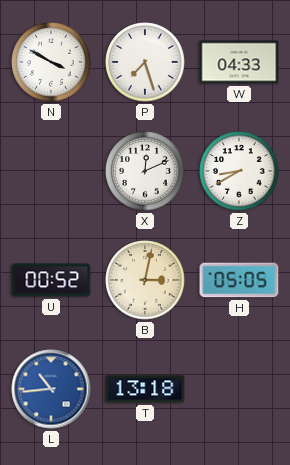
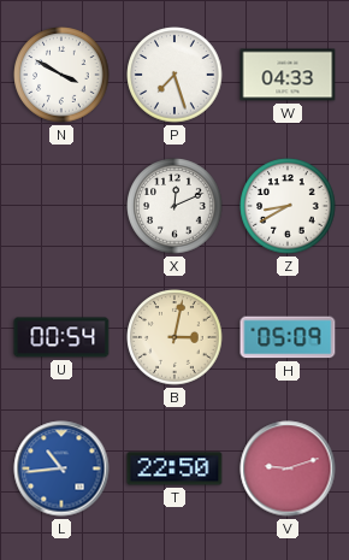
U: 00:52 -> 00:54 (61, 337)
H: 05:05 -> 05:09 (288, 337)
T: 13:18 -> 22:50 (174, 468)
V: none -> 9:12 (288, 468)
